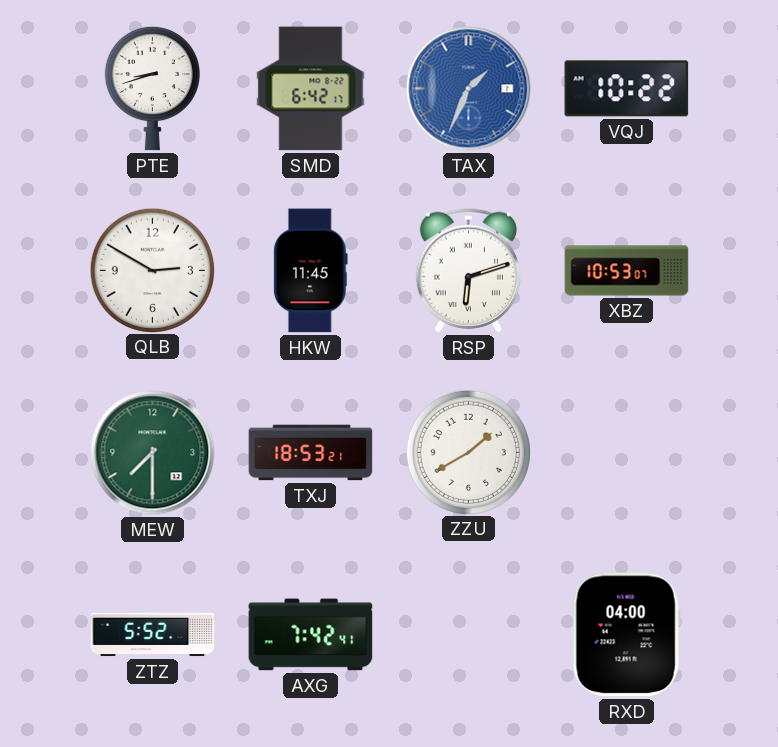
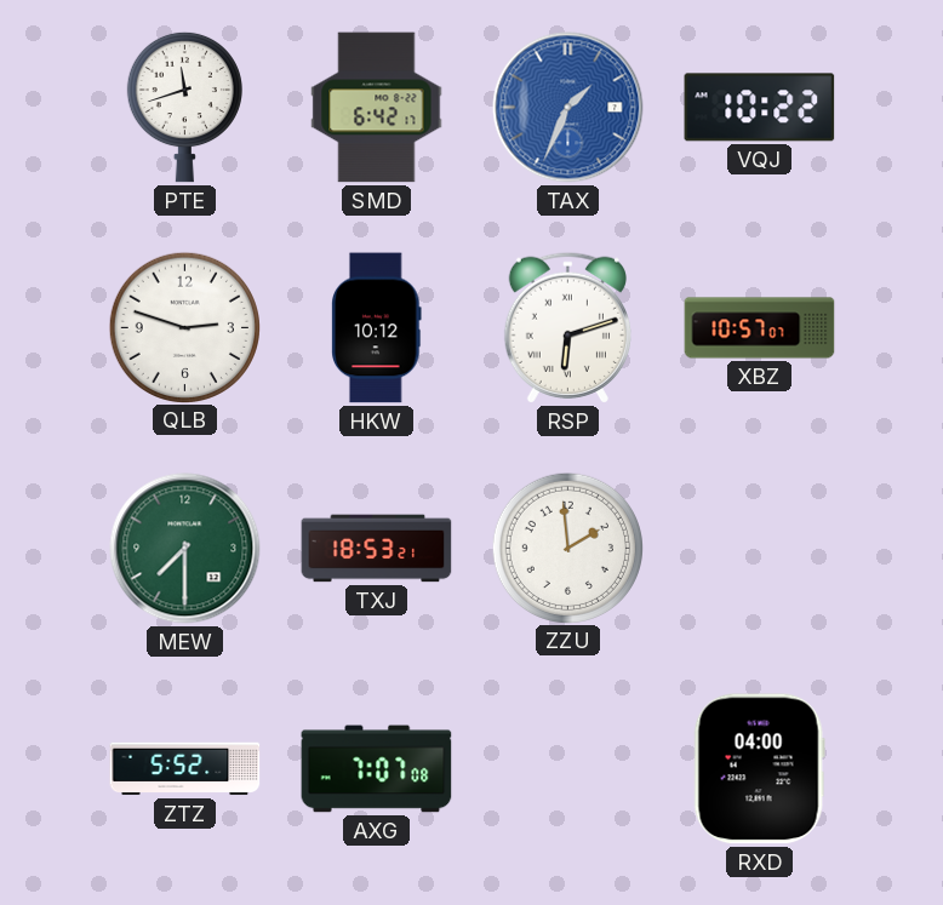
PTE: 8:42 -> 11:42 (184, 107)
QLB: 2:50 -> 2:48 (184, 327)
HKW: 11:45 -> 10:12 (377, 328)
XBZ: 10:53 -> 10:57 (760, 328)
ZZU: 1:40 -> 1:59 (567, 548)
AXG: 7:42 -> 7:07 (377, 769)
